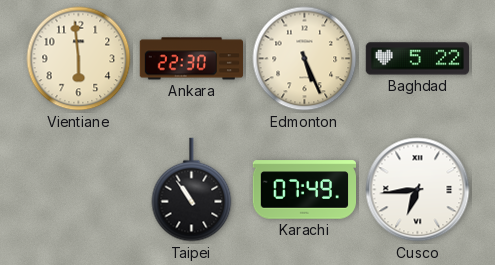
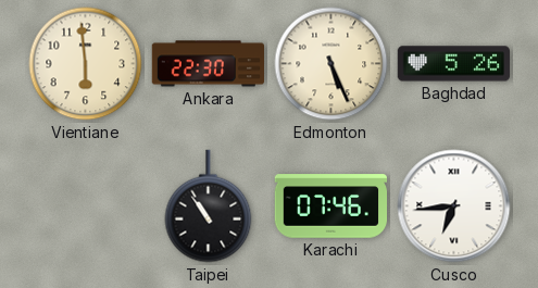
Baghdad: 5:22 -> 5:26 (453, 64)
Karachi: 07:49 -> 07:46 (330, 206)
